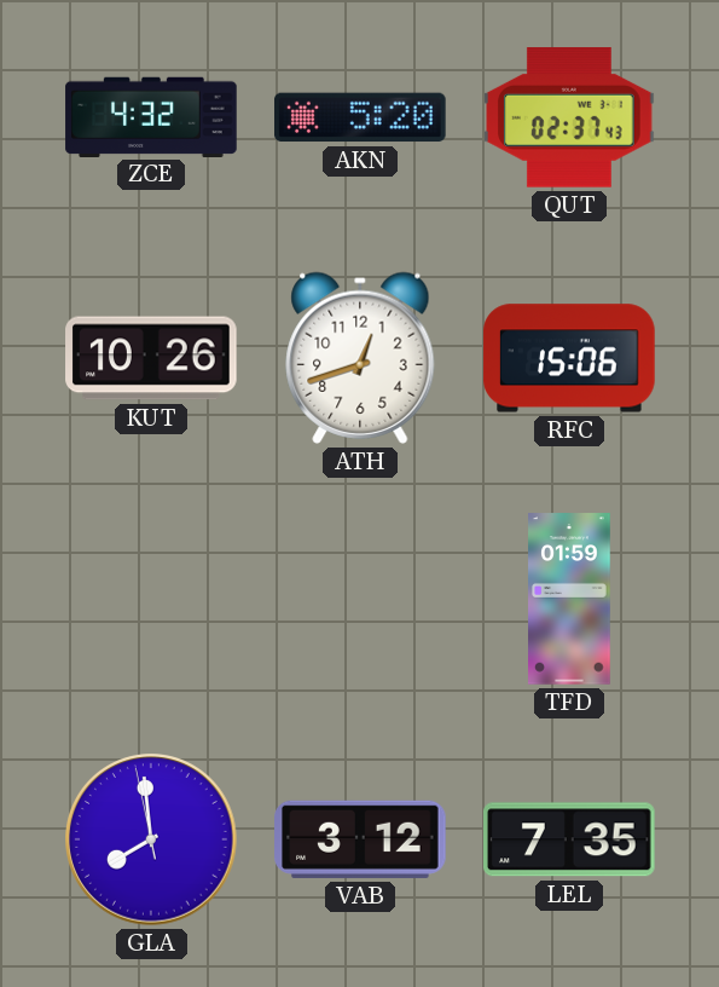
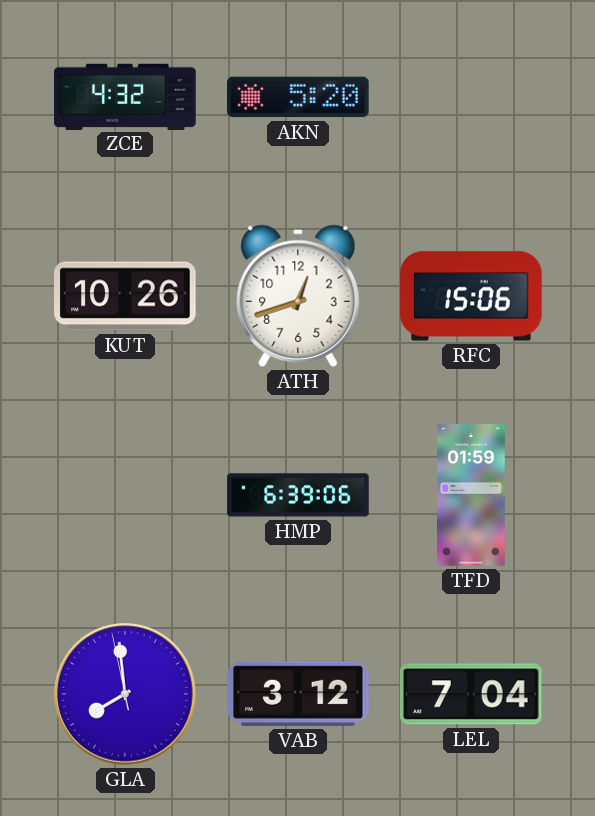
QUT: 02:37 -> none (569, 117)
HMP: none -> 6:39 (298, 495)
LEL: 7:35 -> 7:04 (472, 694)
